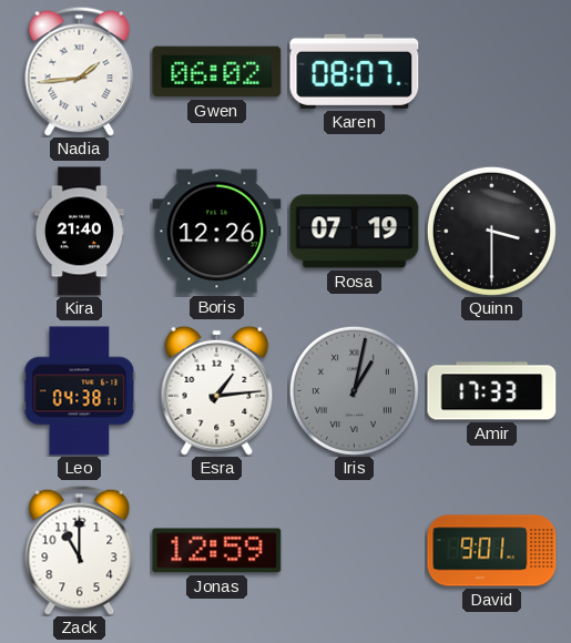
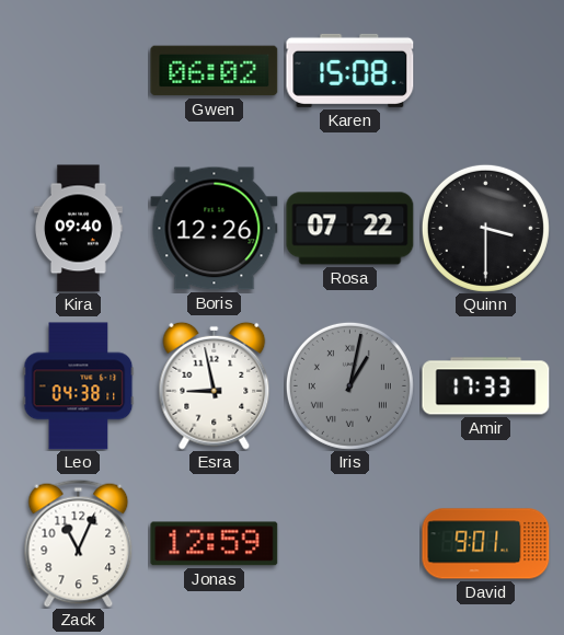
Nadia: 1:44 -> none (80, 71)
Karen: 08:07 -> 15:08 (350, 70)
Kira: 21:40 -> 09:40 (78, 229)
Rosa: 07:19 -> 07:22 (350, 229)
Esra: 1:14 -> 8:58 (215, 385)
Zack: 11:00 -> 11:04 (79, 543)
